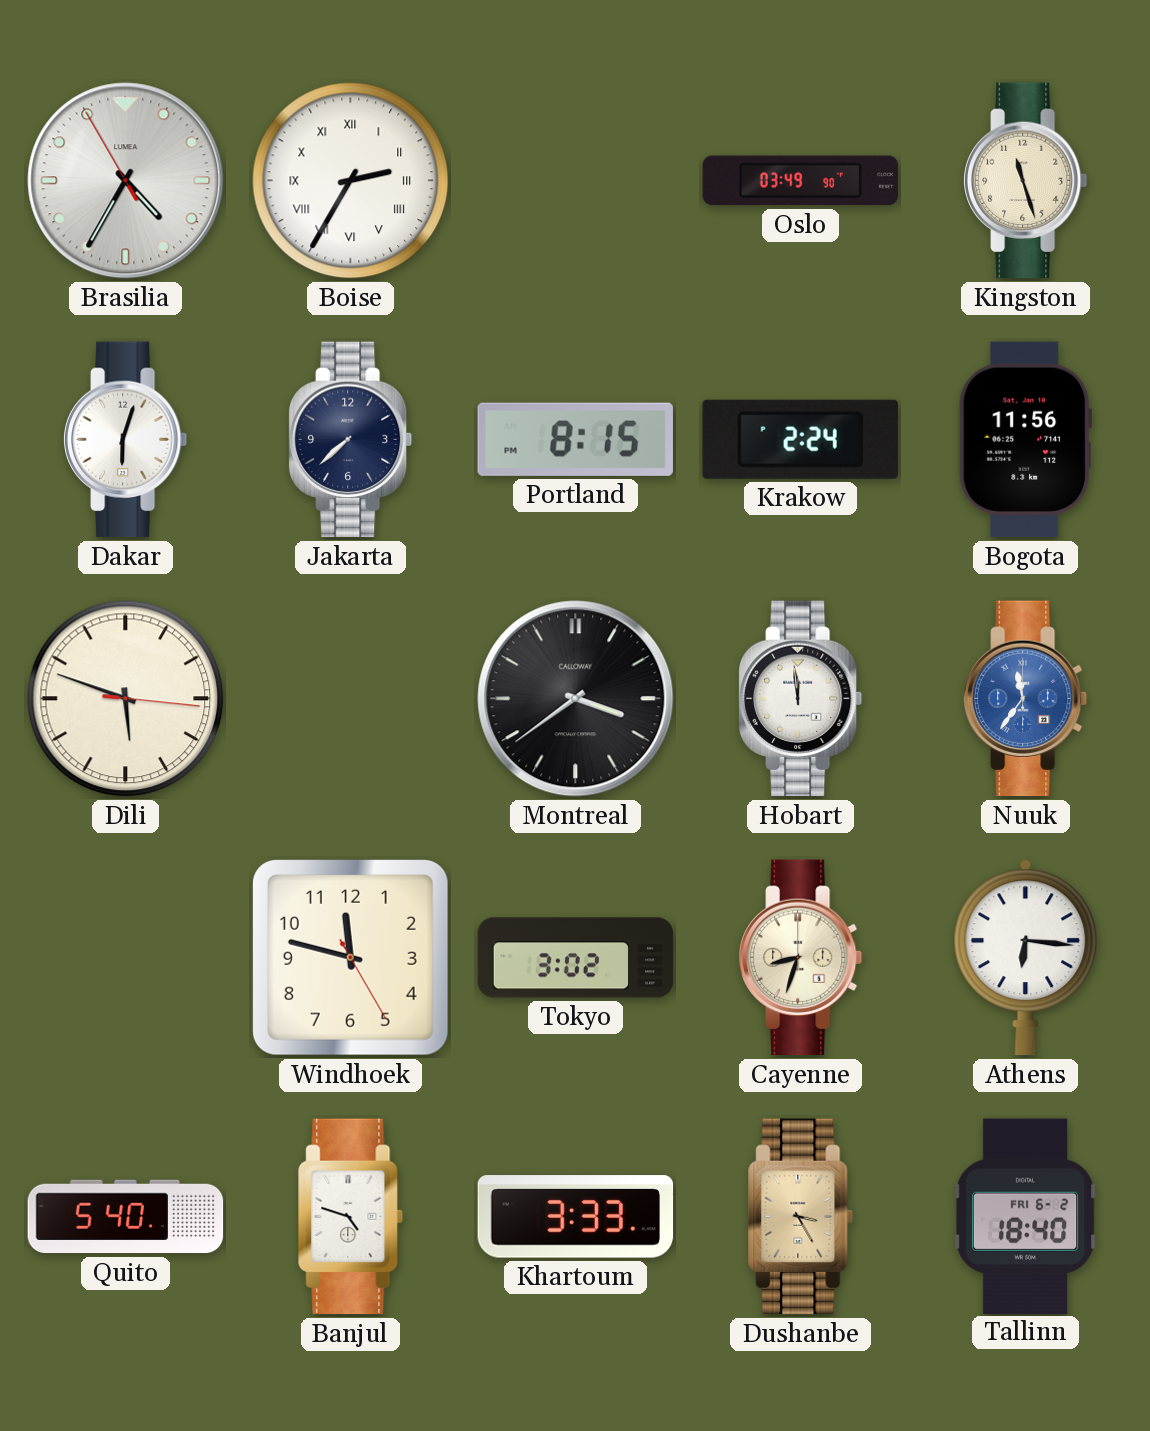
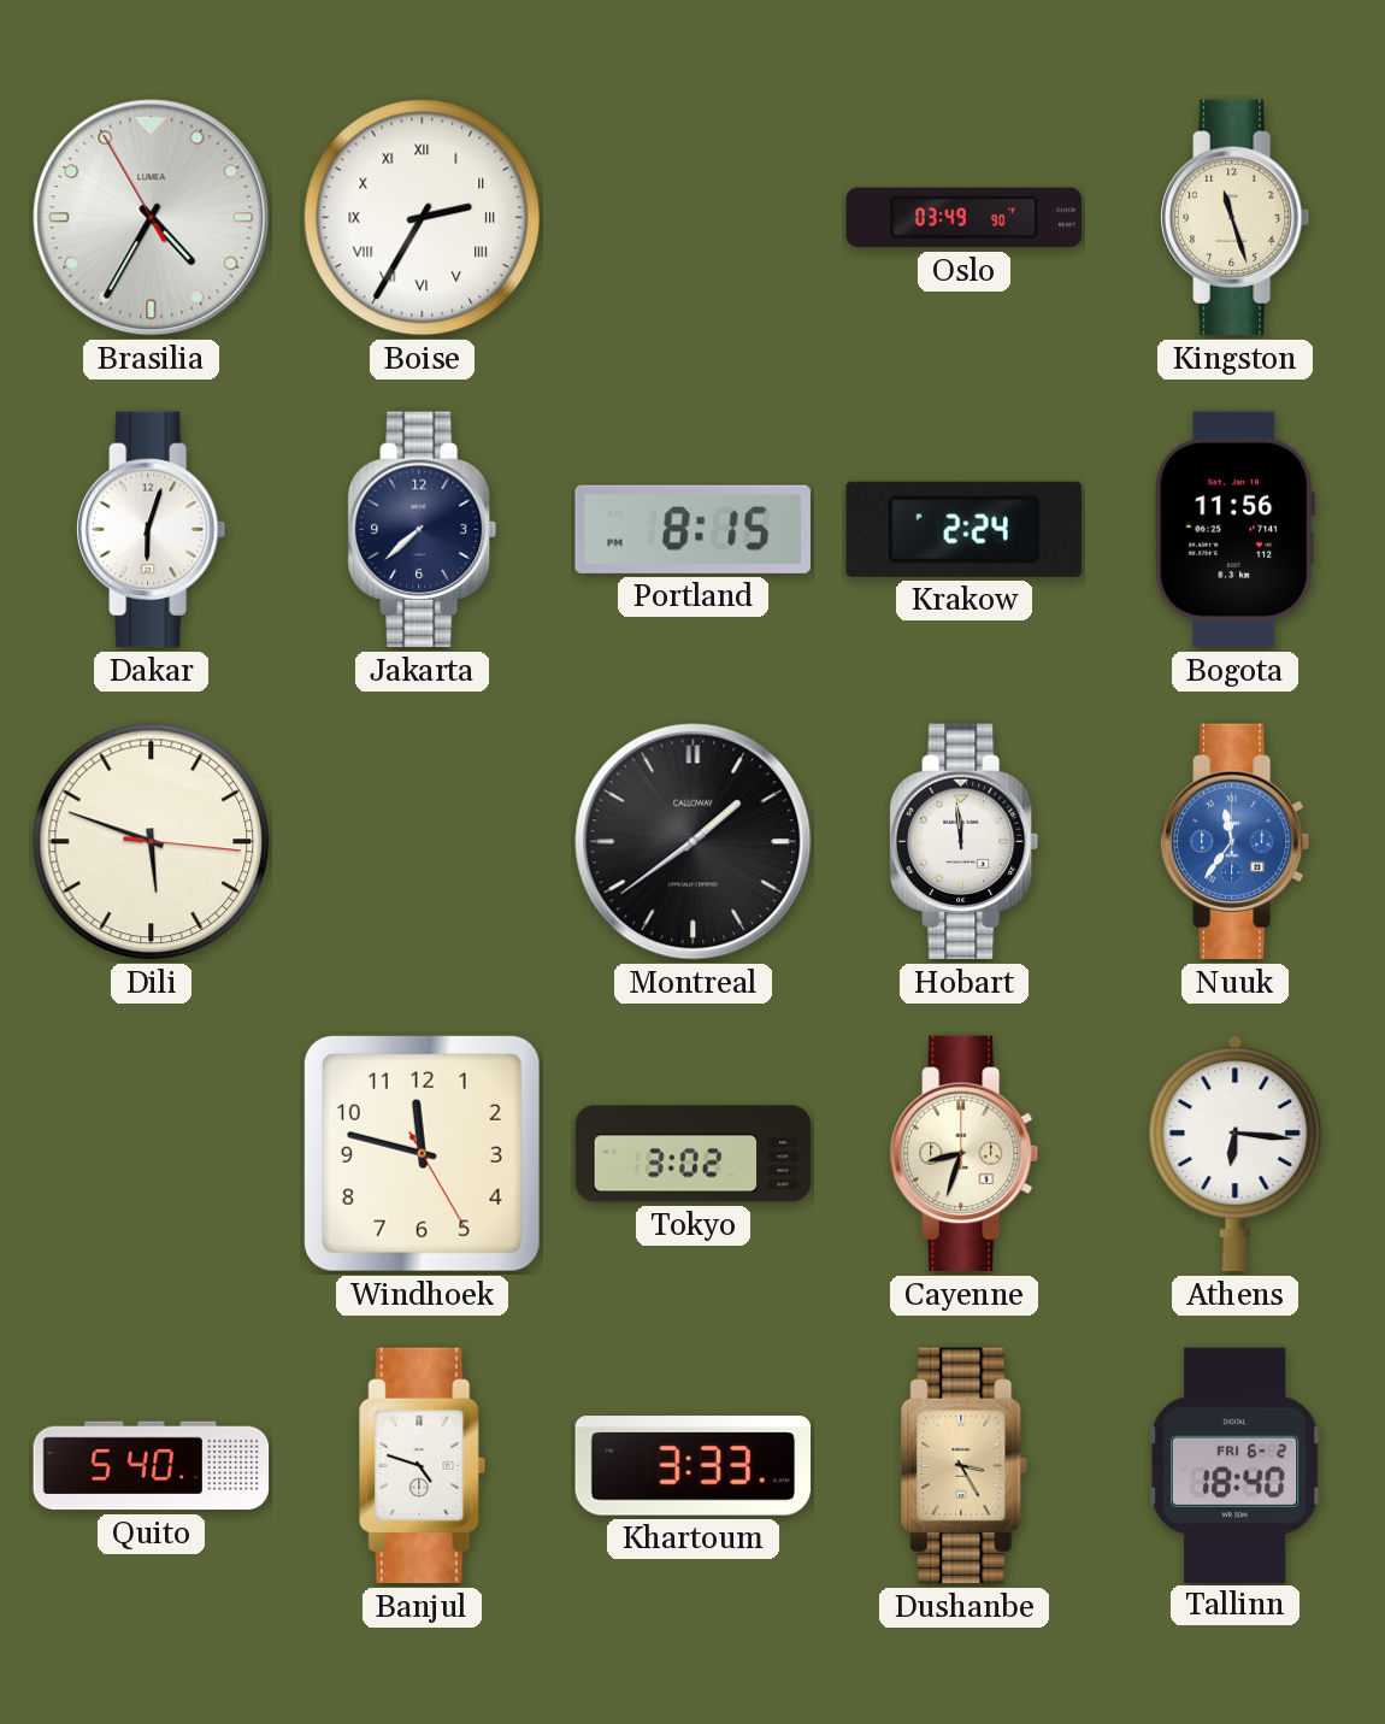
Montreal: 3:39 -> 1:39 (694, 842)
